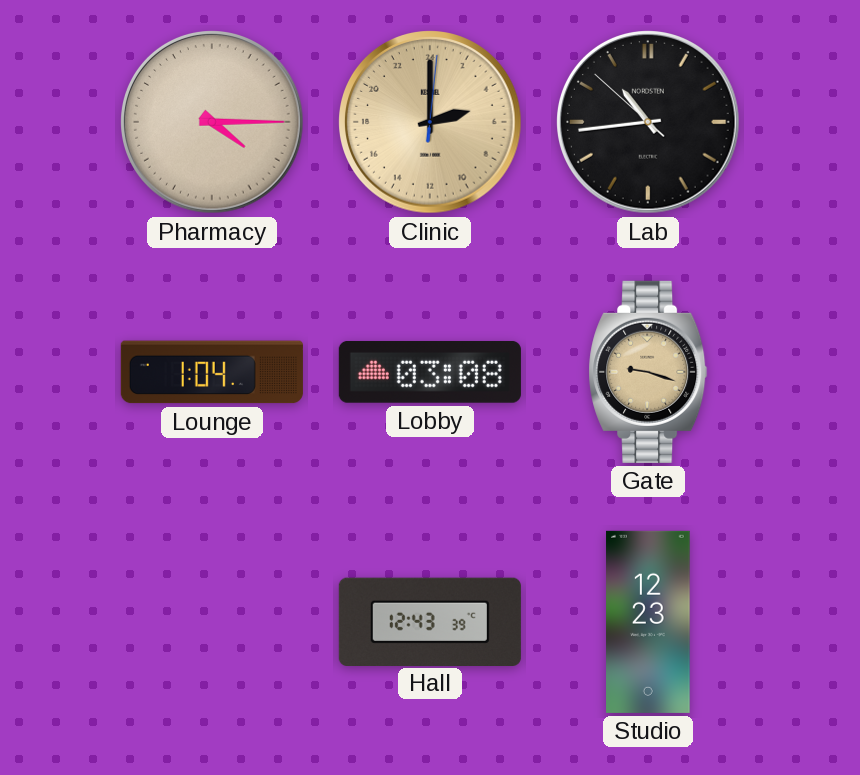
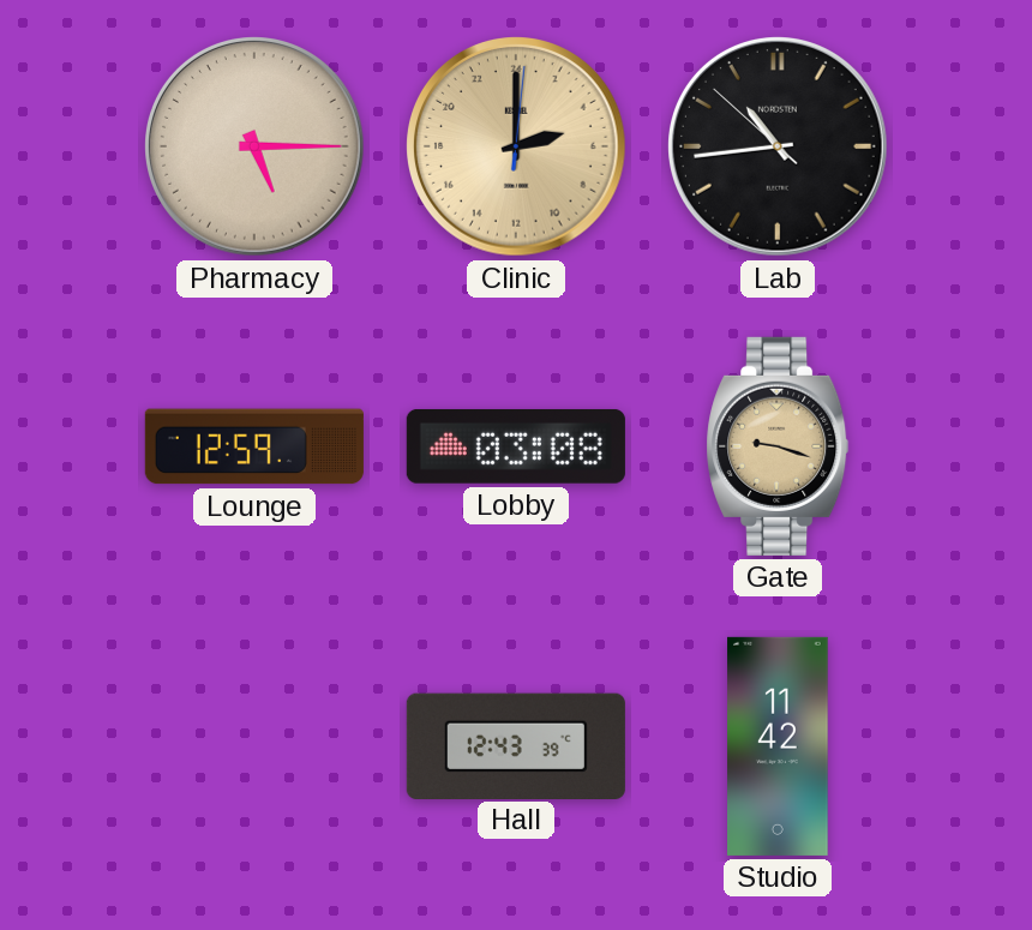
Pharmacy: 4:15 -> 5:15 (256, 148)
Lounge: 1:04 -> 12:59 (254, 446)
Studio: 12:23 -> 11:42 (778, 746)
